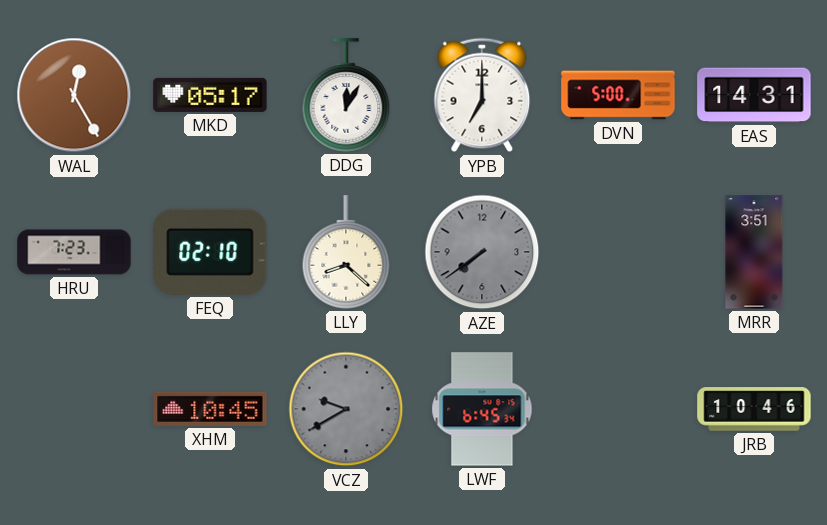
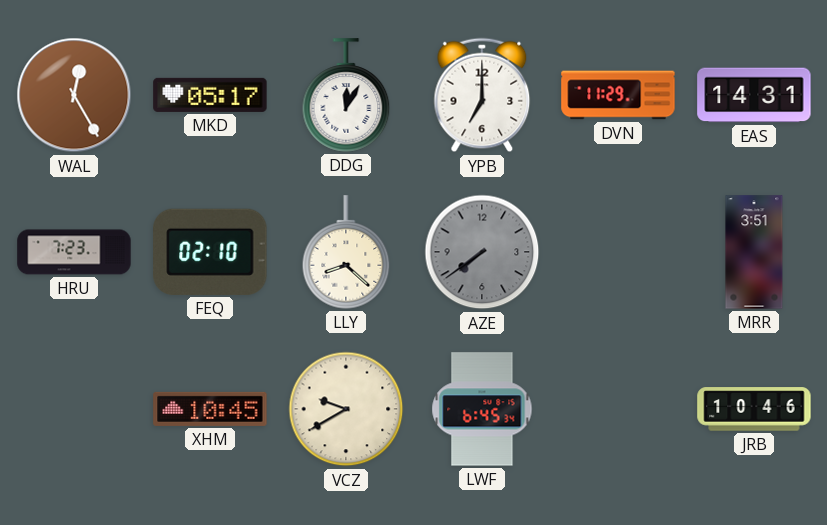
DVN: 5:00 -> 11:29 (618, 95)
VCZ dial: grey -> cream (346, 409)
